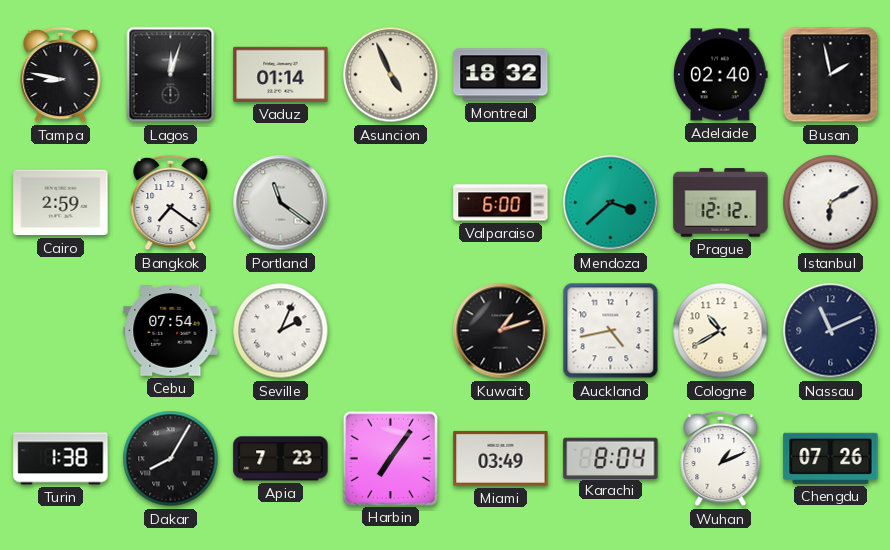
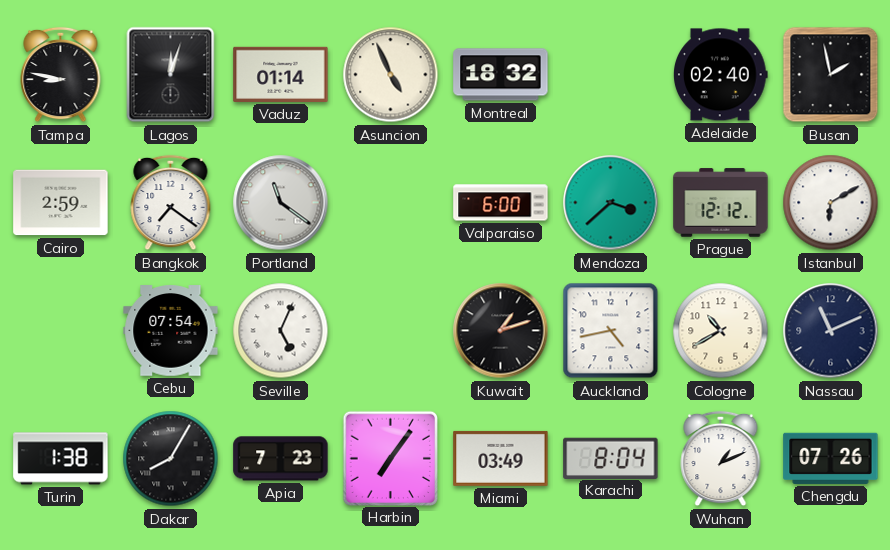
Seville: 2:04 -> 5:04 (281, 331)
